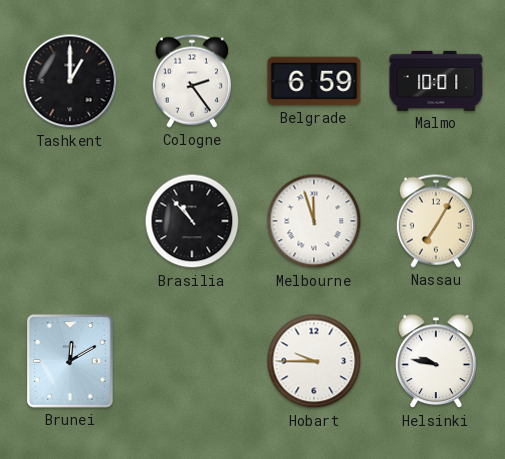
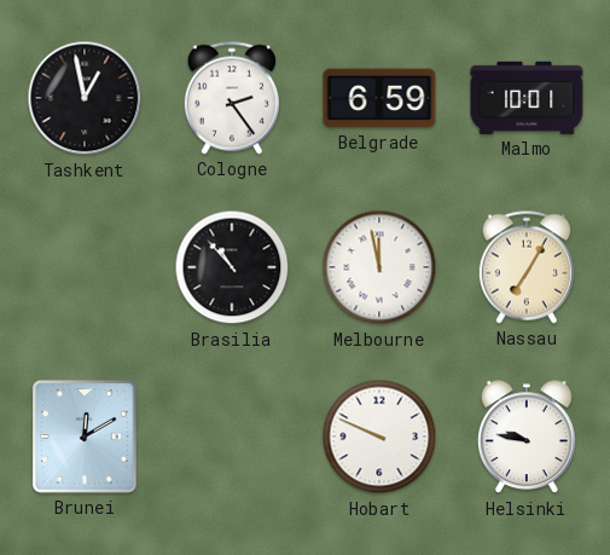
Tashkent: 1:00 -> 12:58 (85, 98)
Melbourne: 11:57 -> 11:58 (379, 267)
Hobart: 9:45 -> 9:49 (379, 437)
